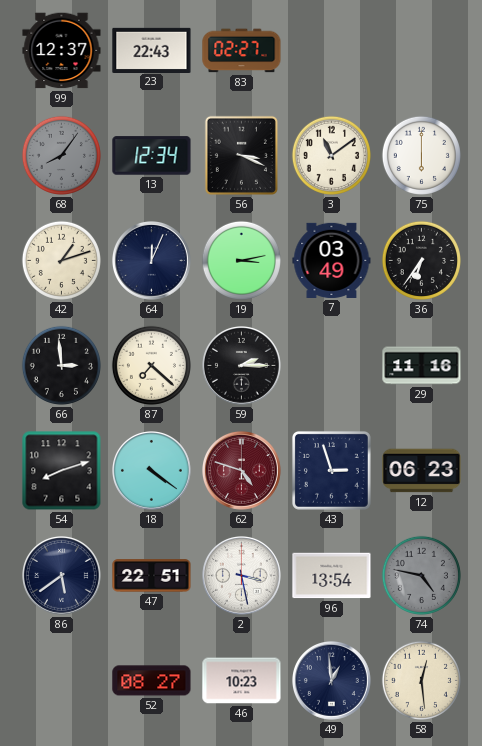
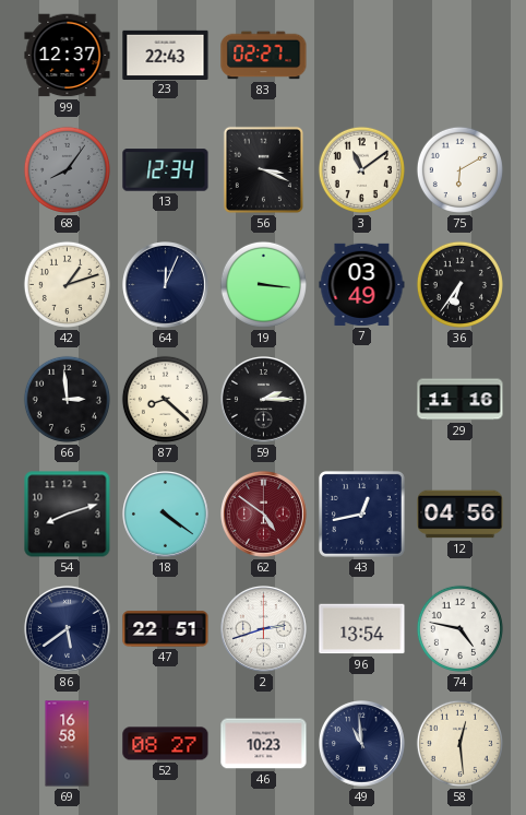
75: 6:00 -> 6:10 (459, 169)
19: 3:13 -> 3:16 (263, 284)
87: 7:22 -> 8:22 (165, 399)
62: 4:48 -> 4:51 (264, 515)
43: 2:57 -> 12:43 (361, 513)
12: 06:23 -> 04:56 (461, 515)
2: 3:28 -> 2:42 (264, 629)
74 dial: grey -> white (459, 628)
69: none -> 16:58 (68, 744)
49: 12:59 -> 10:59 (362, 744)
